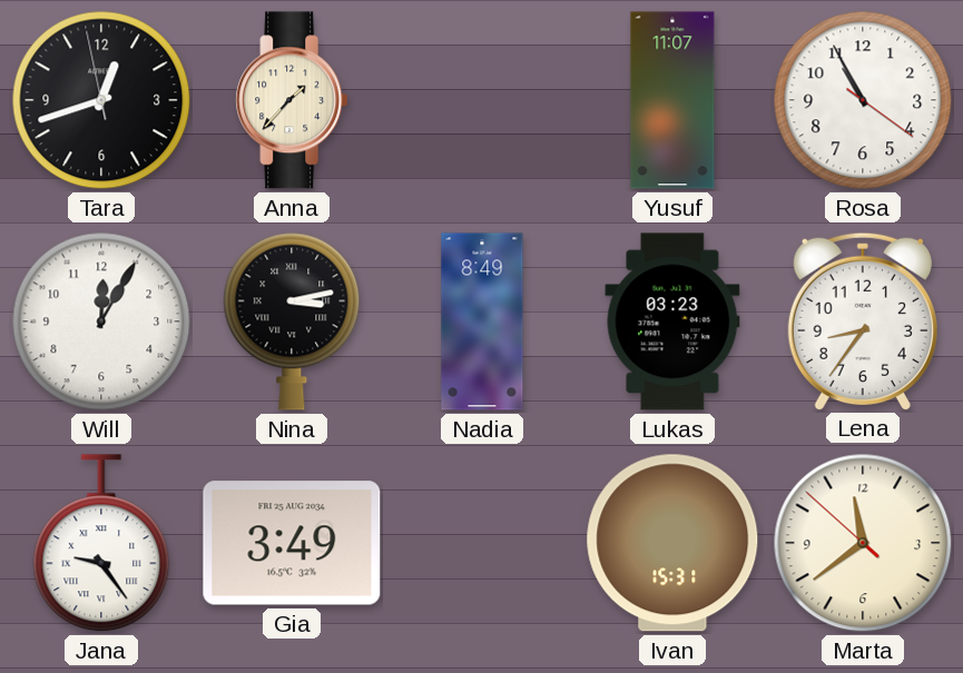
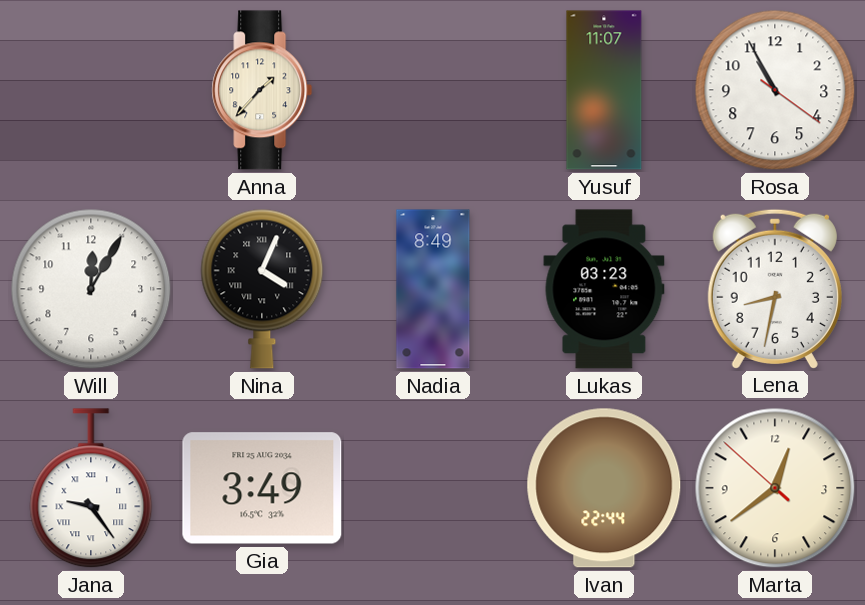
Tara: 12:41 -> none (101, 100)
Nina: 3:13 -> 4:04 (262, 289)
Lena: 8:36 -> 8:32 (775, 288)
Ivan: 15:31 -> 22:44 (604, 488)
Marta: 11:38 -> 12:38 (775, 488)
